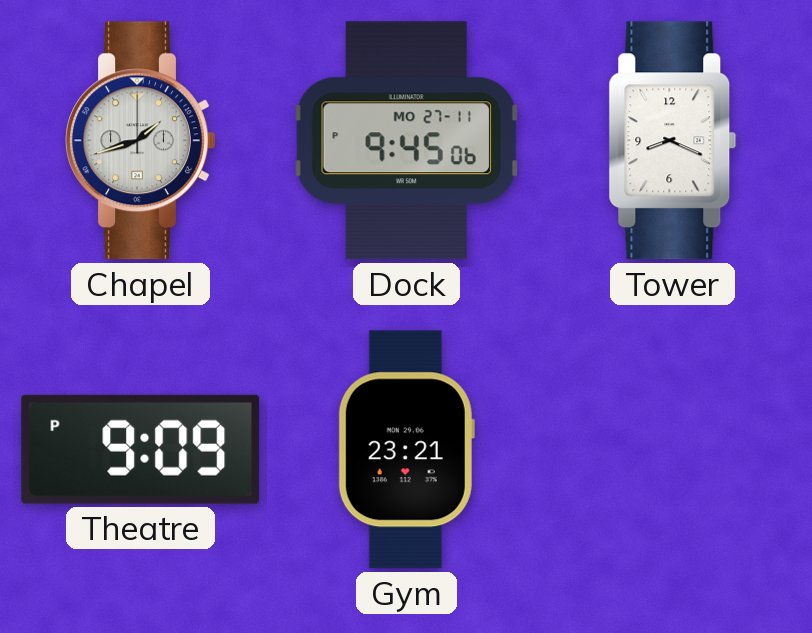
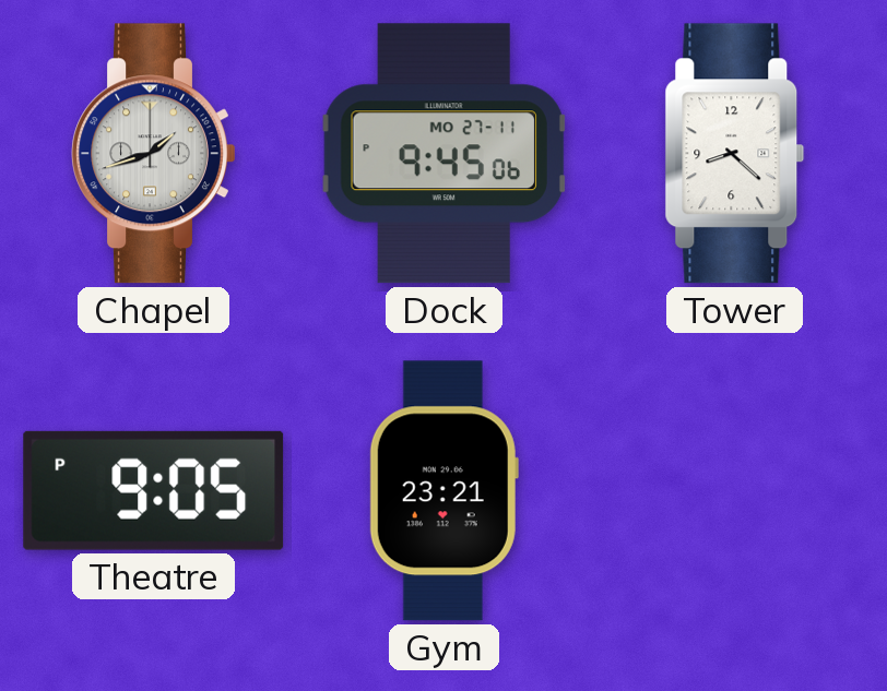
Tower: 8:19 -> 8:22 (735, 154)
Theatre: 9:09 -> 9:05 (154, 490)
